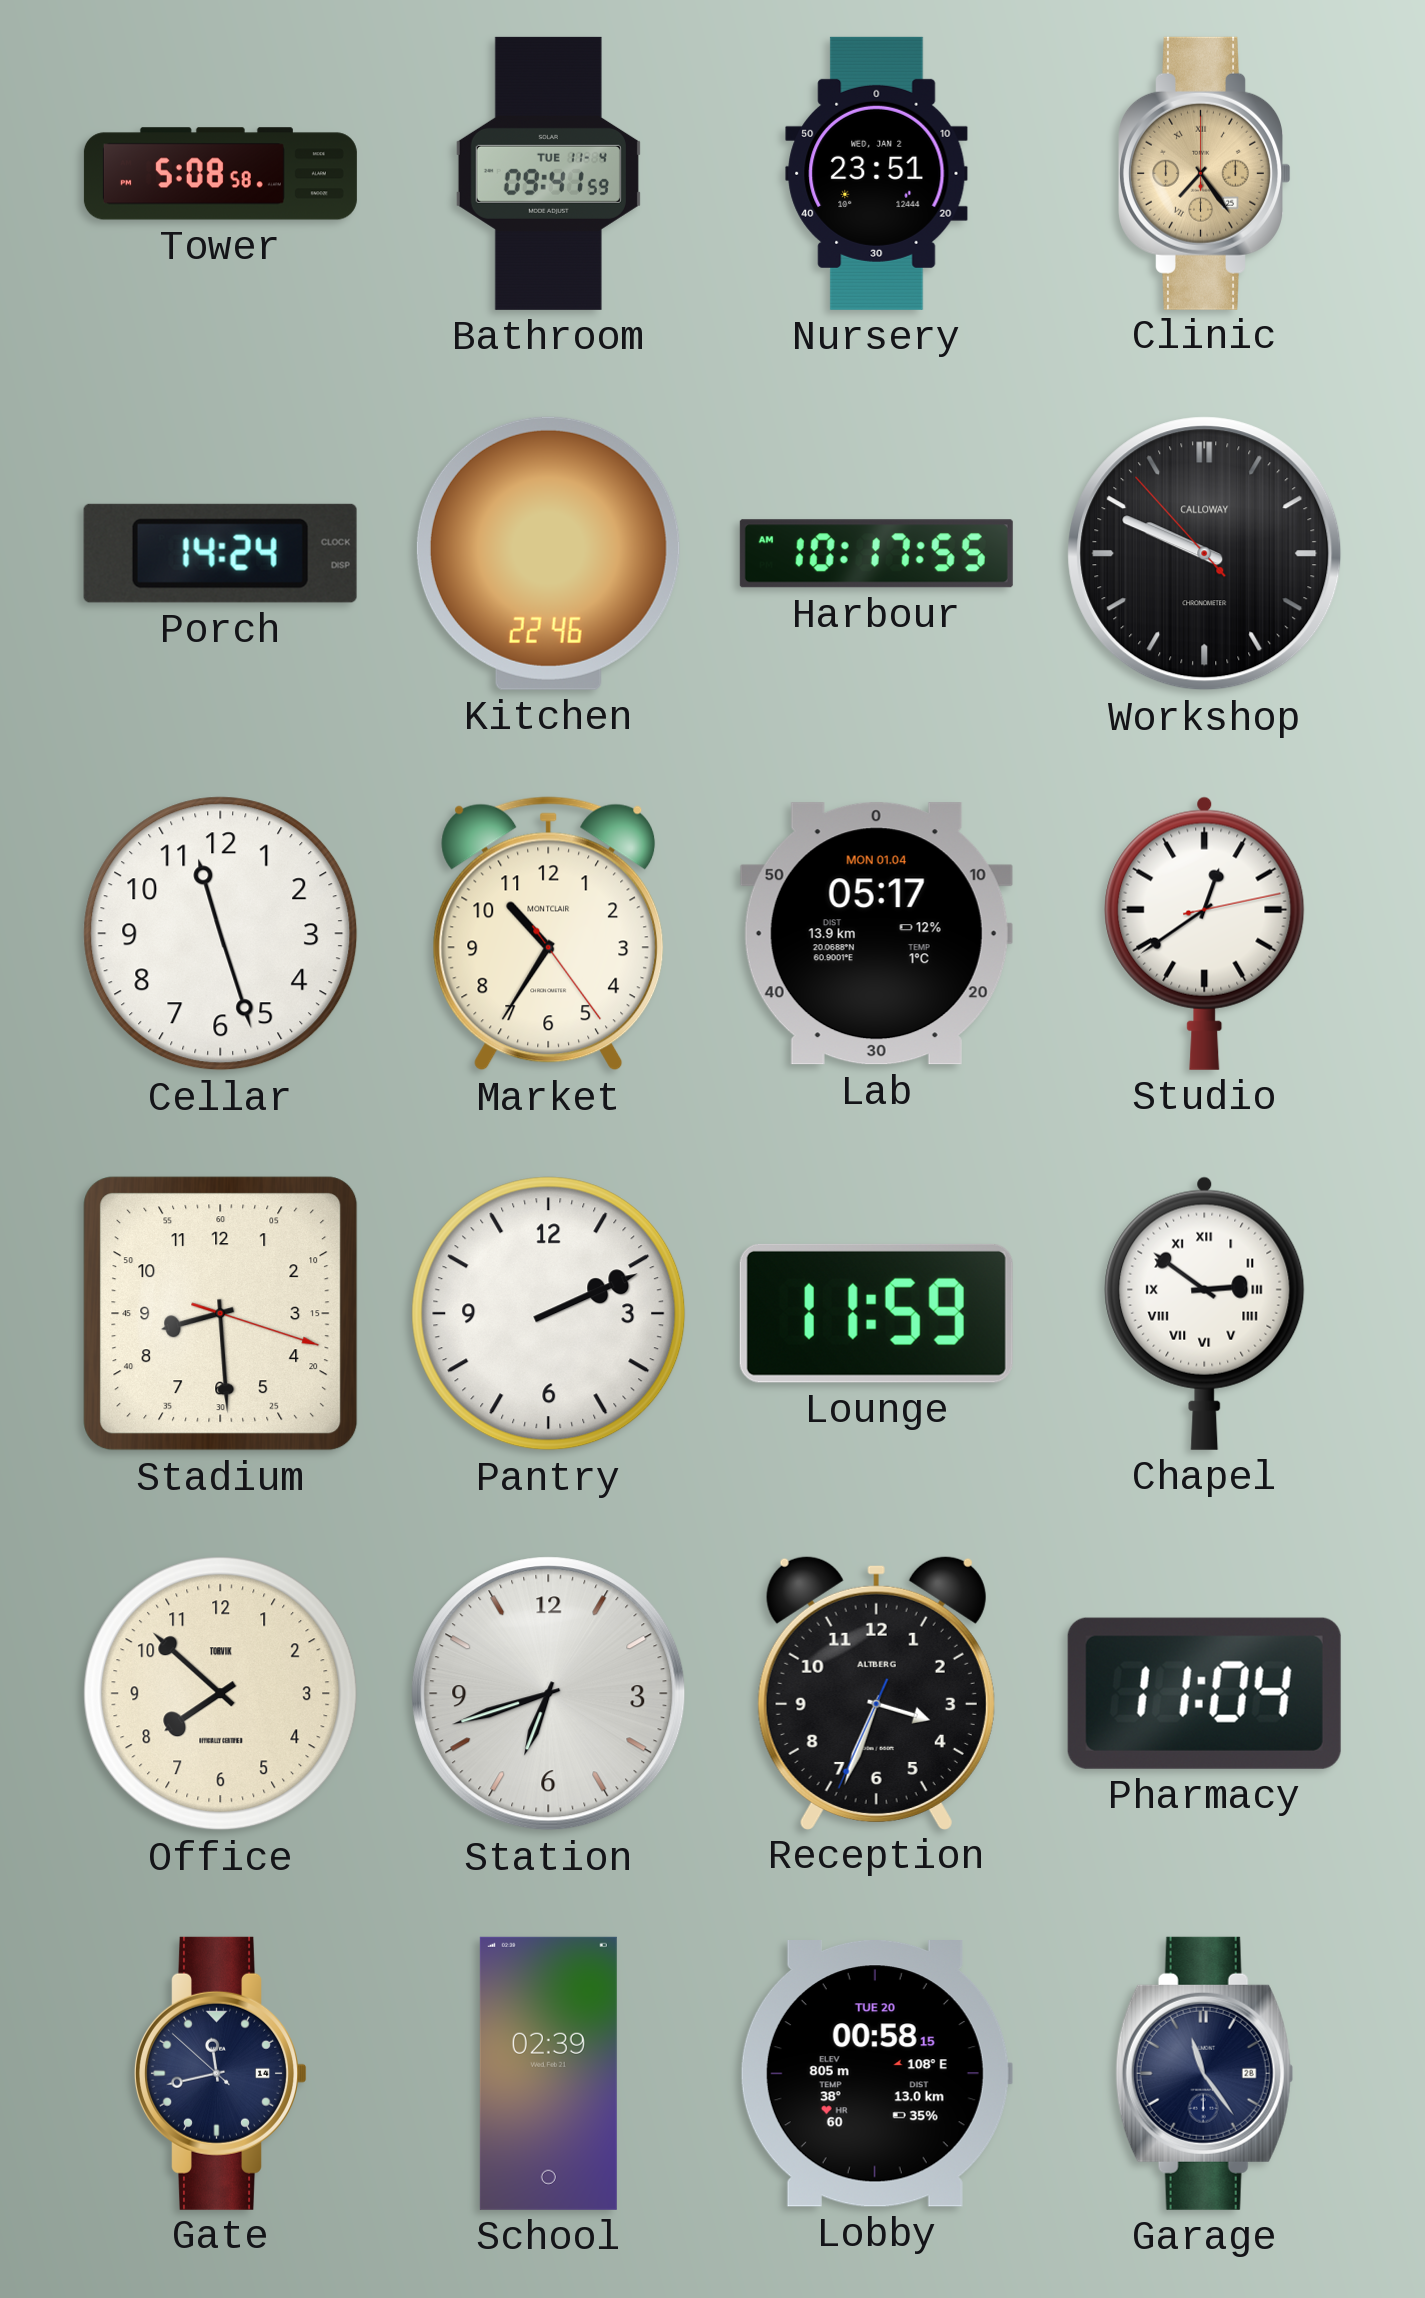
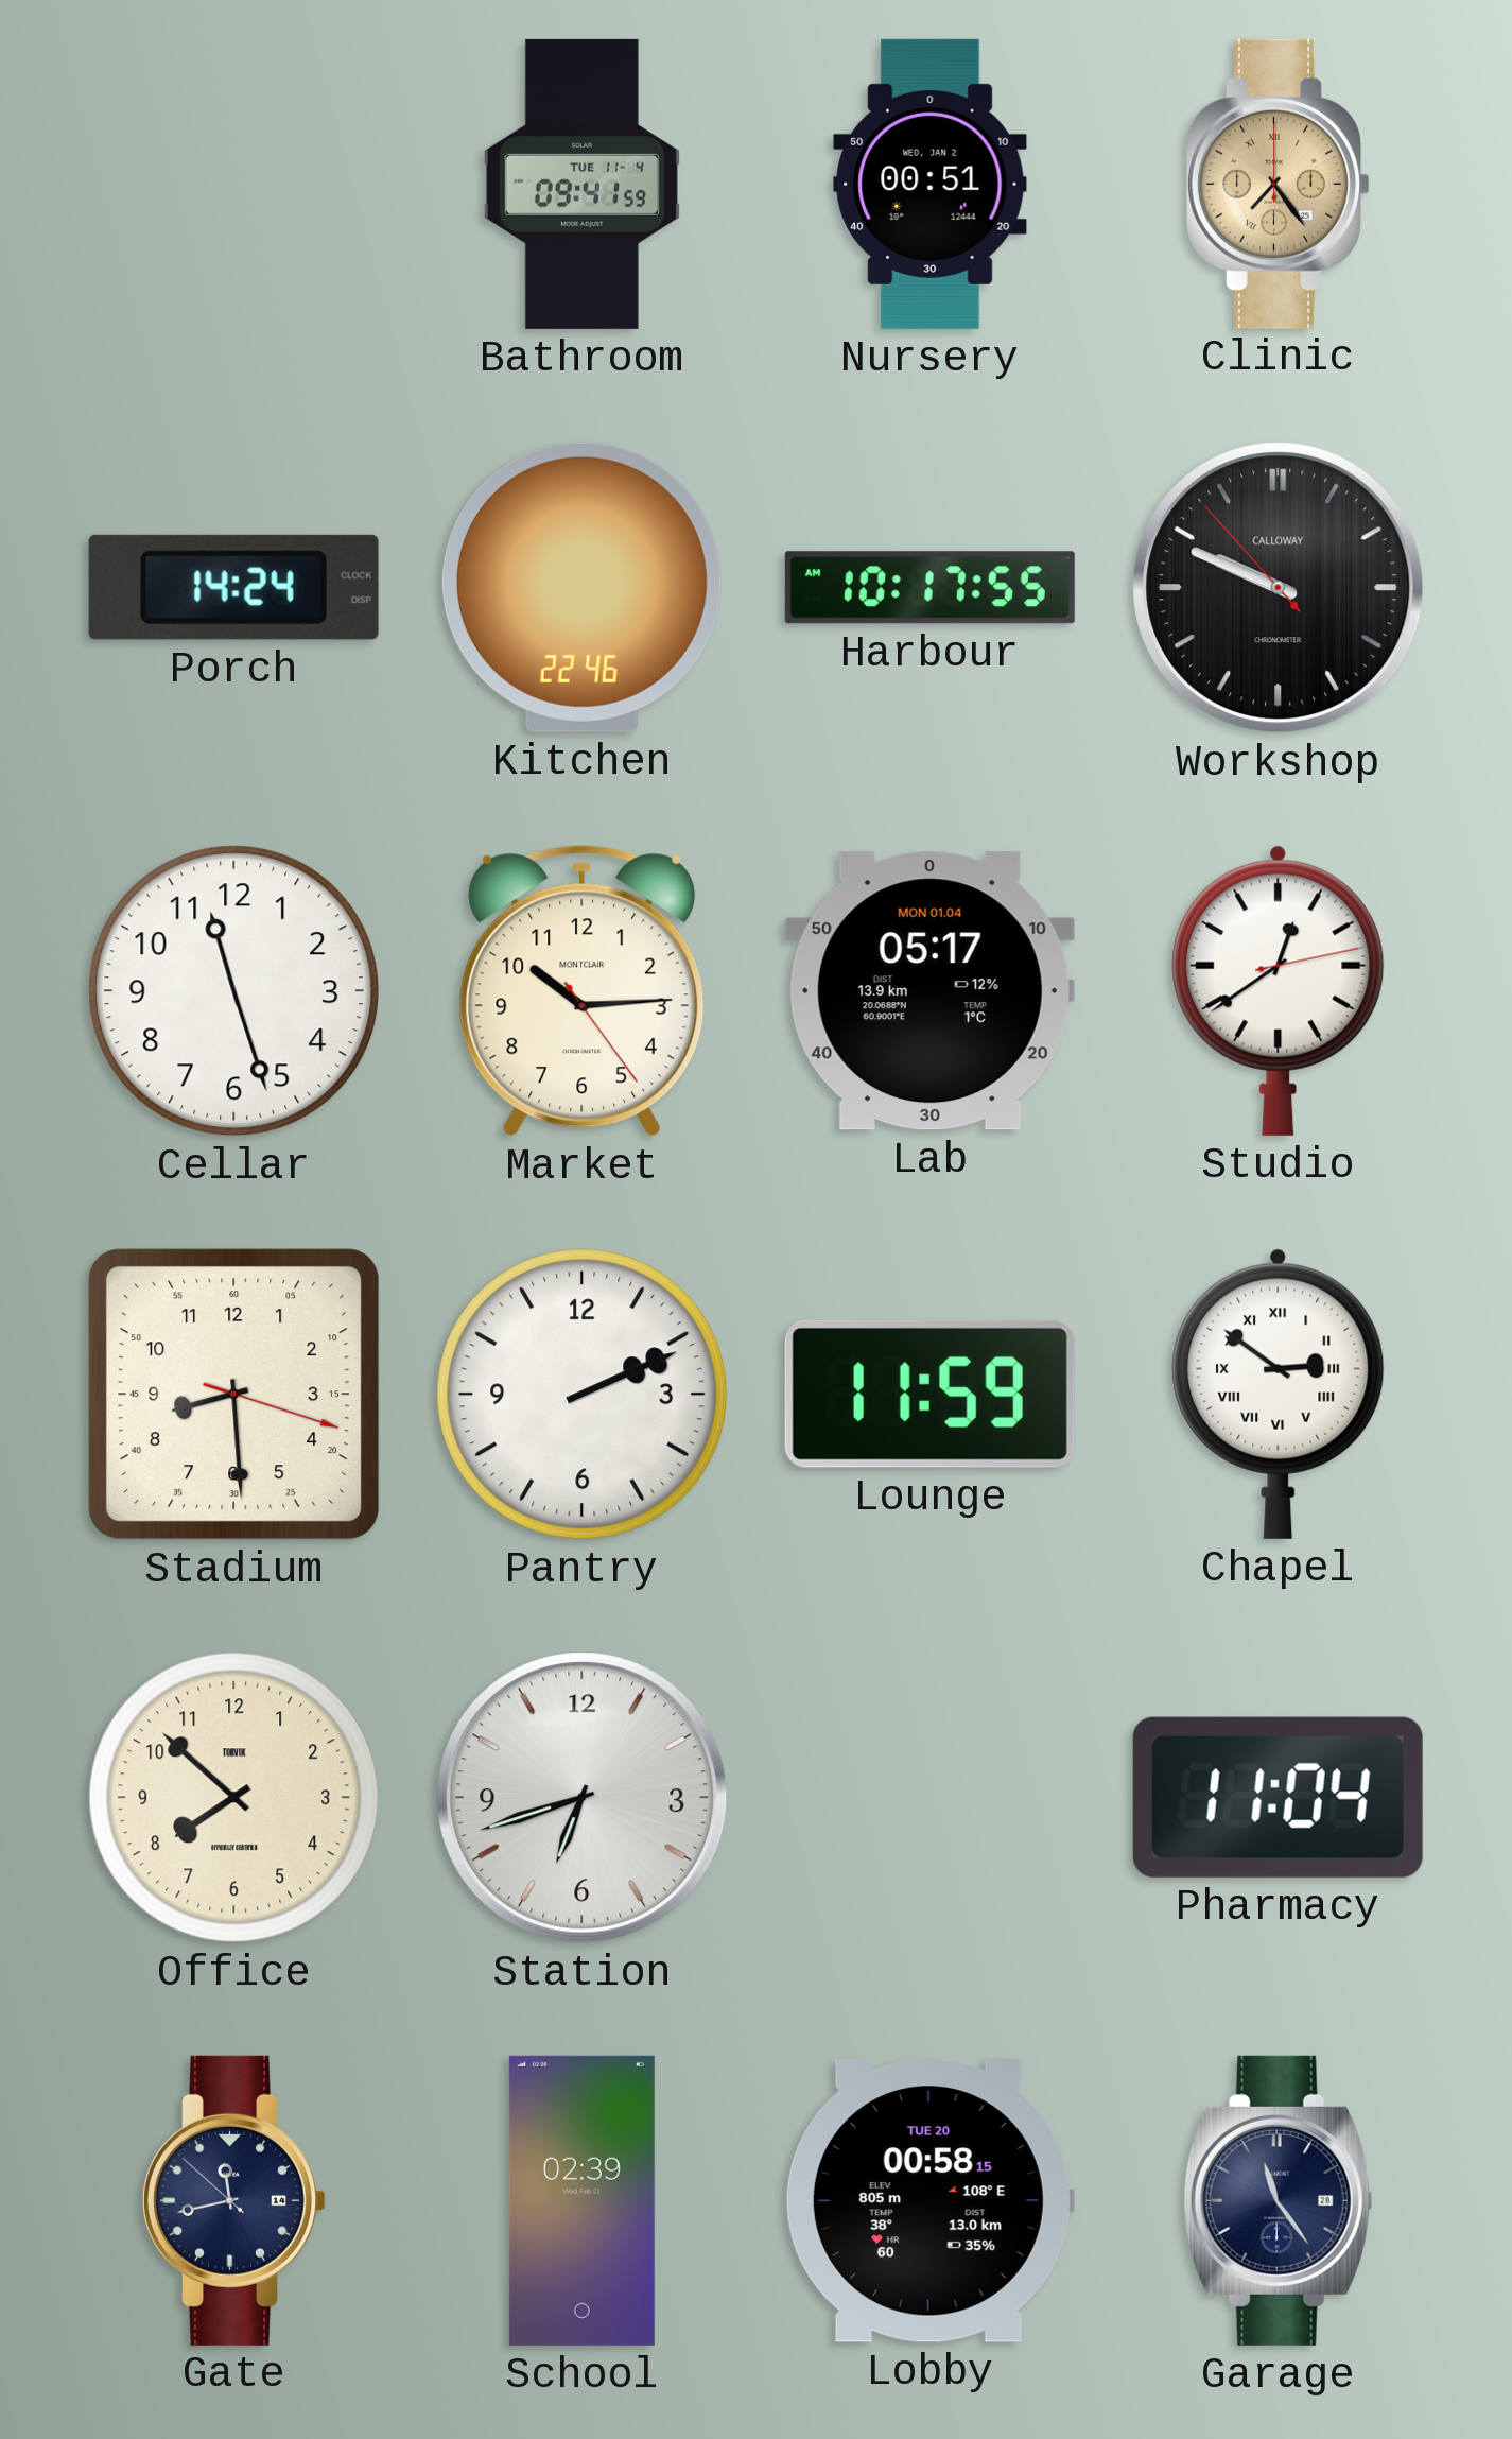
Tower: 5:08 -> none (220, 174)
Nursery: 23:51 -> 00:51 (931, 184)
Market: 10:35 -> 10:14 (583, 991)
Reception: 3:33 -> none (876, 1692)
